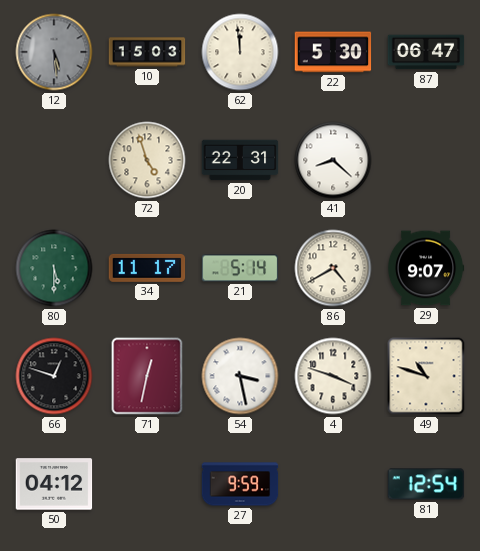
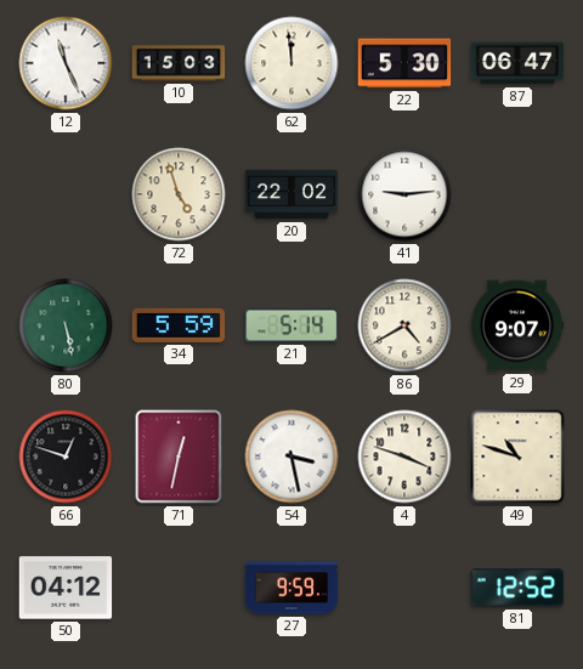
12: 5:29 -> 11:26 (66, 63)
12 dial: grey -> white (66, 63)
20: 22:31 -> 22:02 (291, 194)
41: 8:22 -> 9:14 (404, 194)
80: 5:30 -> 5:28 (66, 325)
34: 11:17 -> 5:59 (179, 325)
81: 12:54 -> 12:52 (517, 588)
